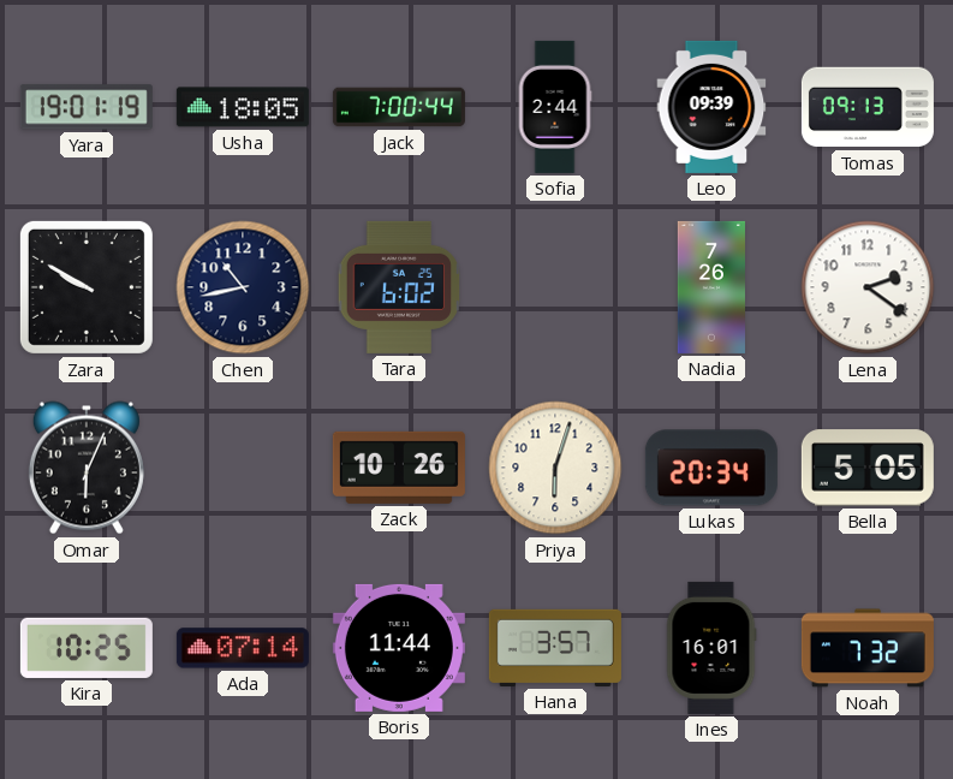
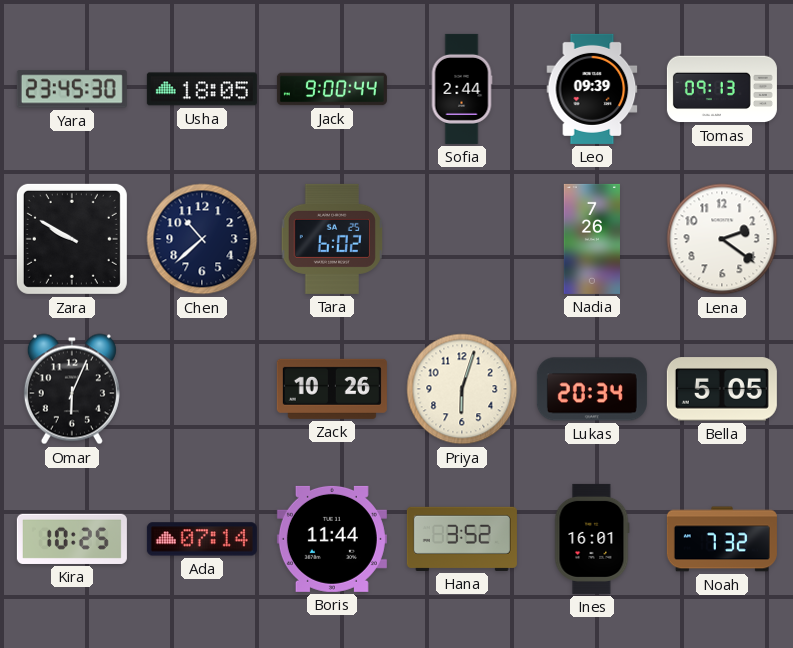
Yara: 19:01 -> 23:45 (72, 89)
Jack: 7:00 -> 9:00 (332, 89)
Chen: 10:43 -> 10:38 (202, 239)
Hana: 3:57 -> 3:52 (462, 539)
